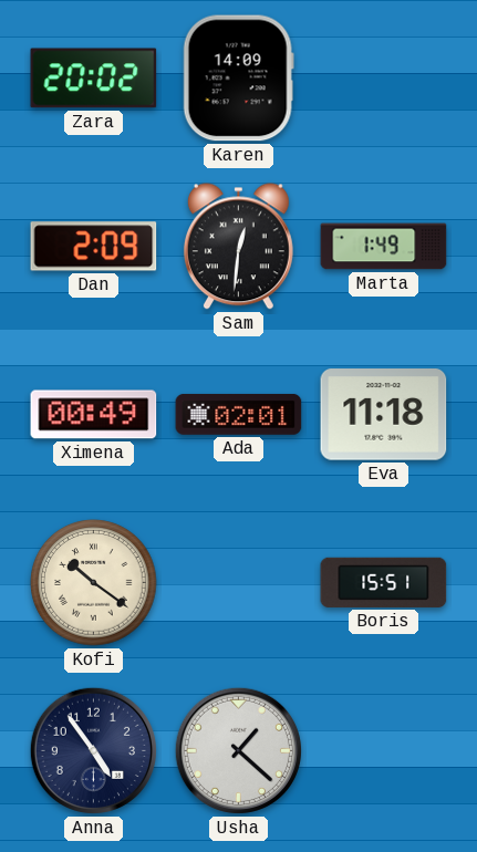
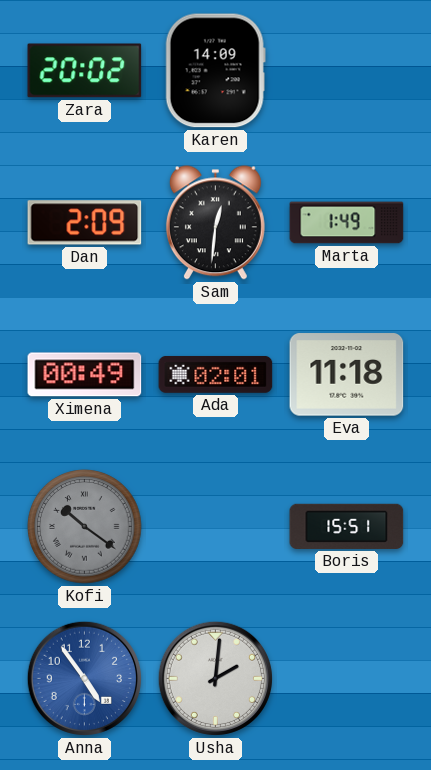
Kofi dial: cream -> grey (85, 527)
Anna dial: navy -> blue (84, 678)
Usha: 1:22 -> 2:01 (215, 678)
